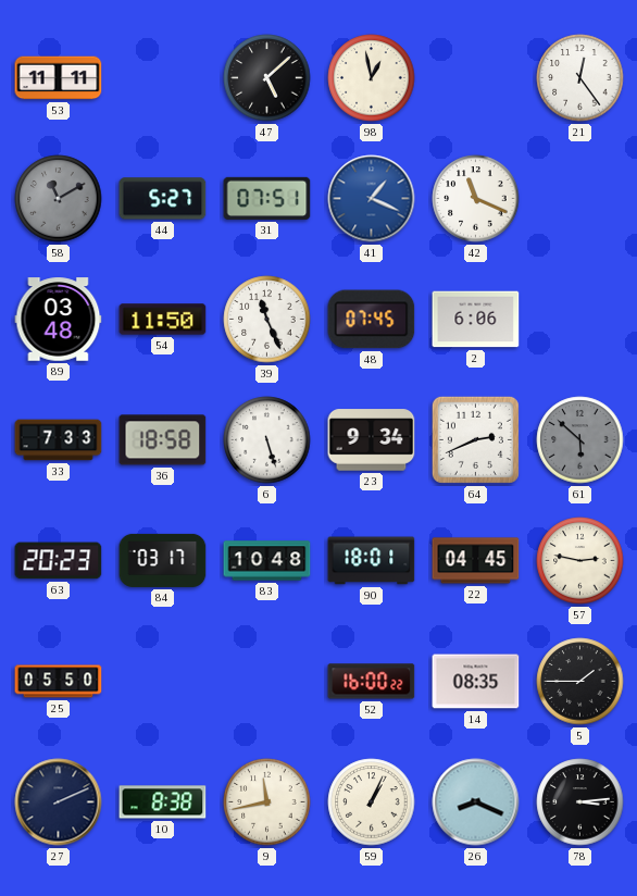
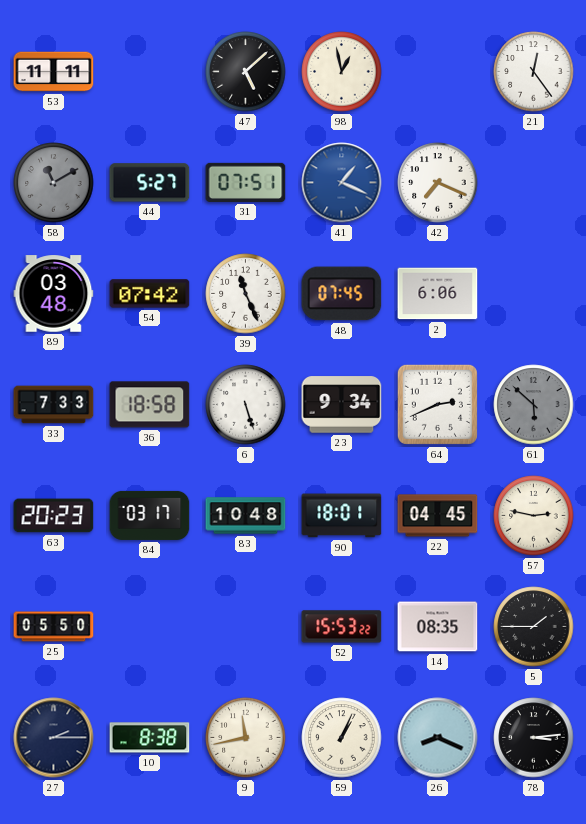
42: 11:19 -> 7:19 (438, 183)
54: 11:50 -> 07:42 (150, 294)
52: 16:00 -> 15:53 (342, 627)
27: 2:11 -> 2:15 (54, 738)
